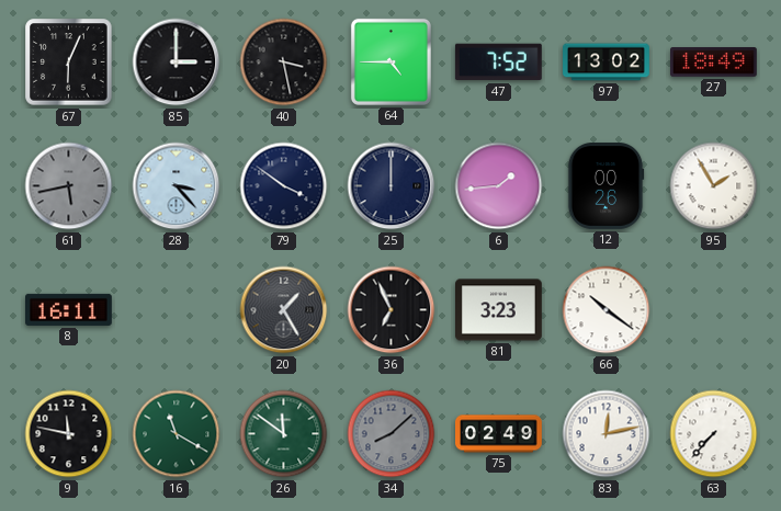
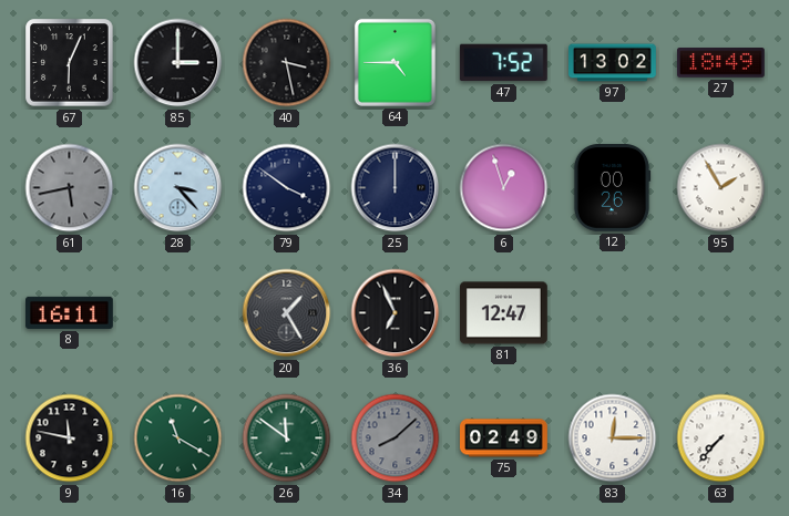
6: 1:44 -> 12:57 (504, 188)
81: 3:23 -> 12:47 (504, 313)
66: 10:21 -> none (607, 310)
83: 12:13 -> 12:15 (613, 438)
